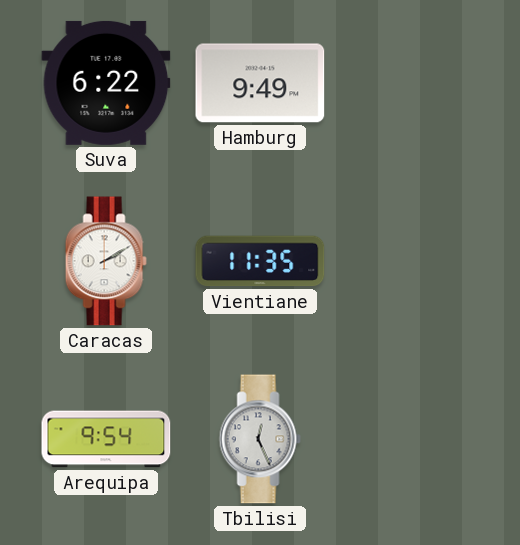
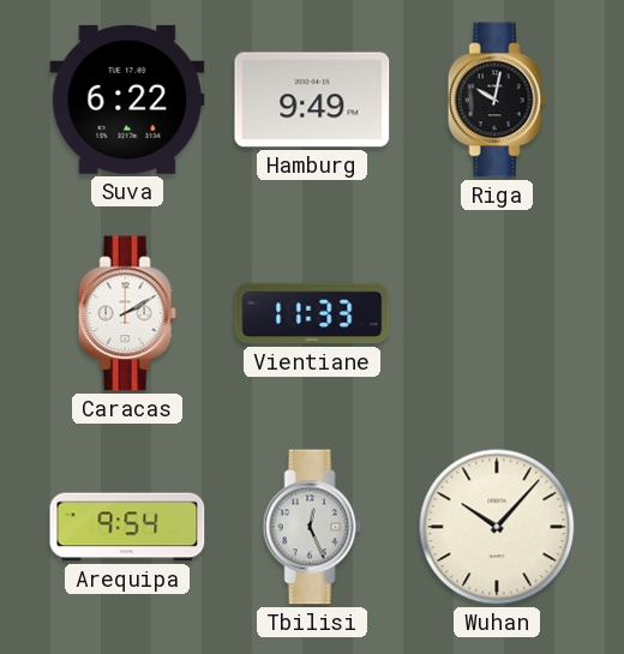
Riga: none -> 10:02 (497, 100)
Vientiane: 11:35 -> 11:33 (312, 313)
Wuhan: none -> 10:07 (497, 527)
